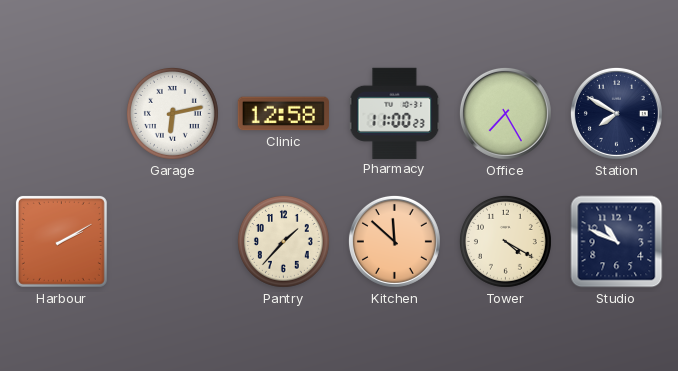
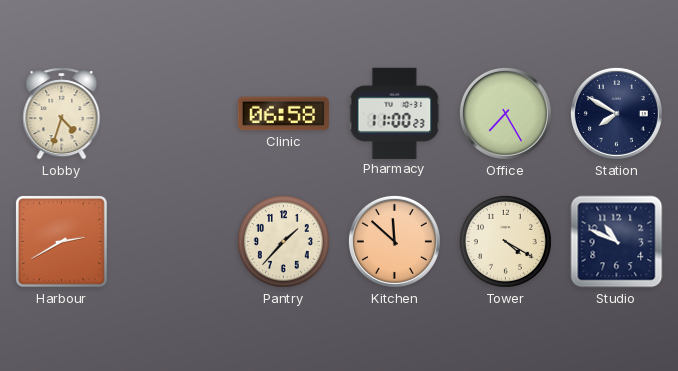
Lobby: none -> 4:33 (62, 114)
Garage: 6:13 -> none (172, 113)
Clinic: 12:58 -> 06:58 (283, 114)
Harbour: 2:10 -> 2:40 (61, 241)
